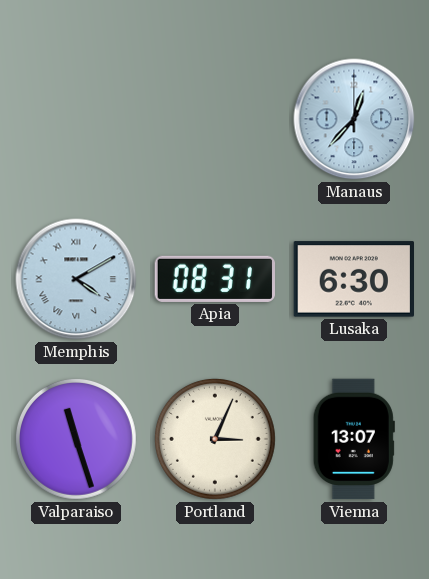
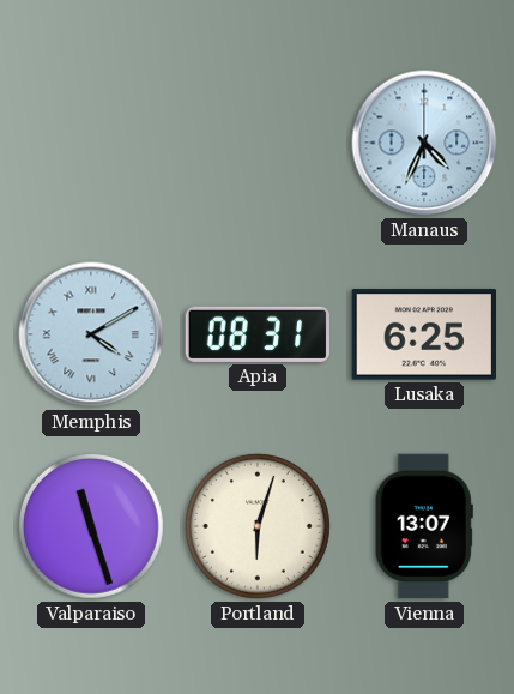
Manaus: 12:37 -> 4:34 (424, 143)
Lusaka: 6:30 -> 6:25 (423, 334)
Portland: 3:04 -> 6:03 (258, 526)
